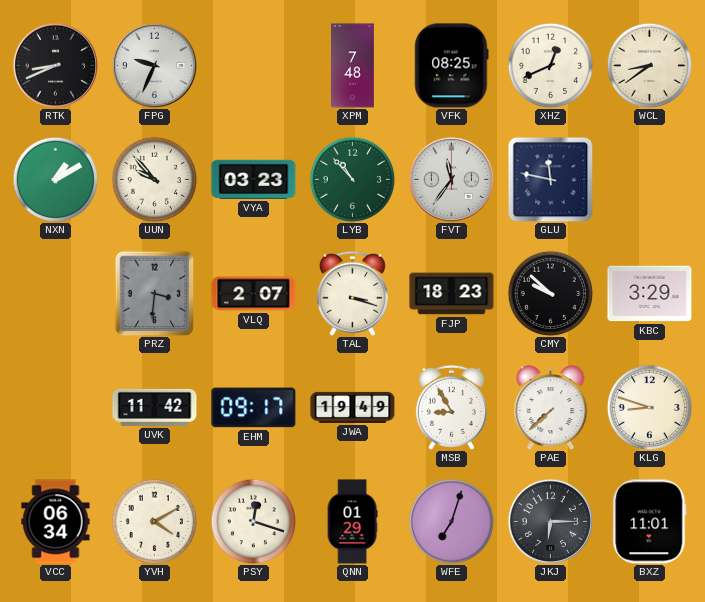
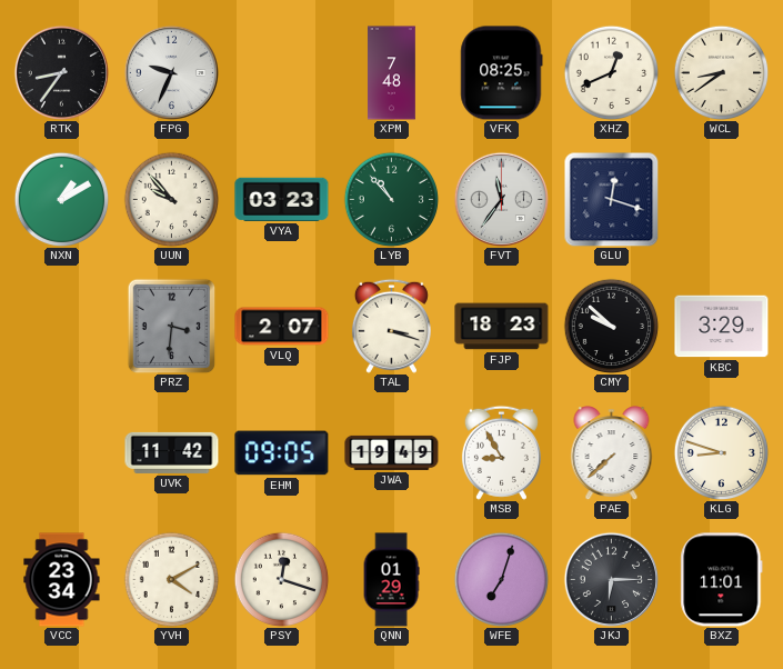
RTK: 8:41 -> 8:36 (61, 72)
GLU: 11:47 -> 12:18 (611, 199)
EHM: 09:17 -> 09:05 (282, 453)
VCC: 06:34 -> 23:34 (62, 580)
